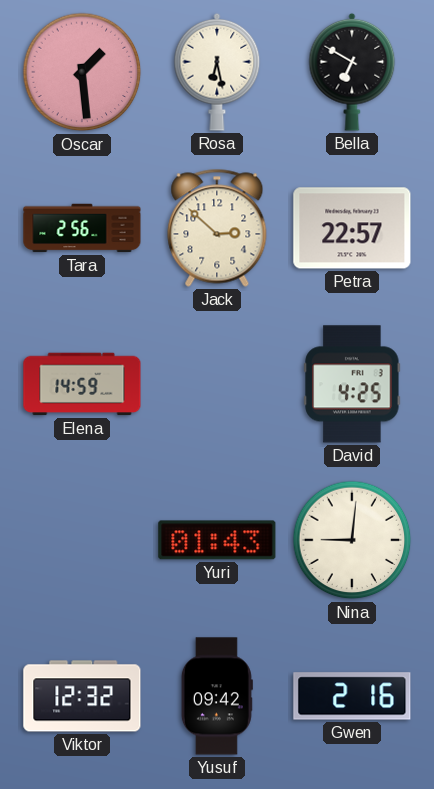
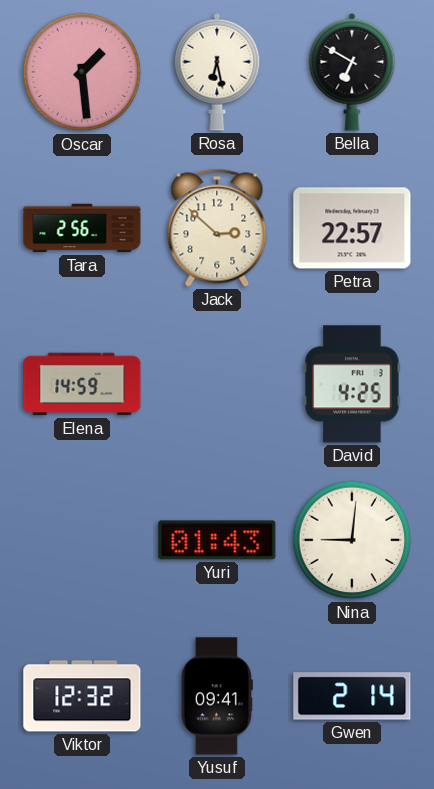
Yusuf: 09:42 -> 09:41 (217, 696)
Gwen: 2:16 -> 2:14 (352, 696)
